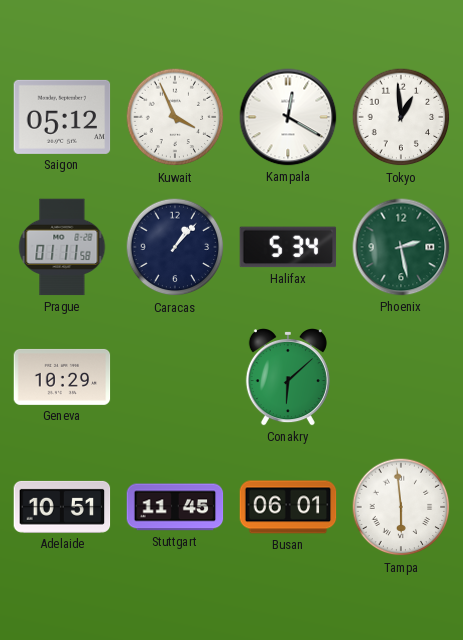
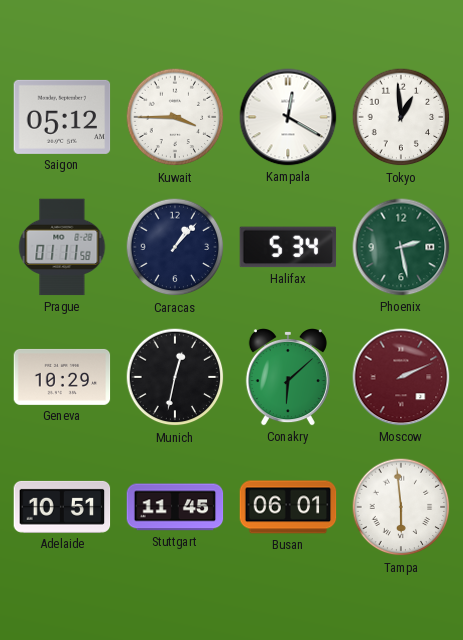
Kuwait: 3:56 -> 3:45 (175, 117)
Munich: none -> 12:32 (175, 377)
Moscow: none -> 2:11 (401, 377)
